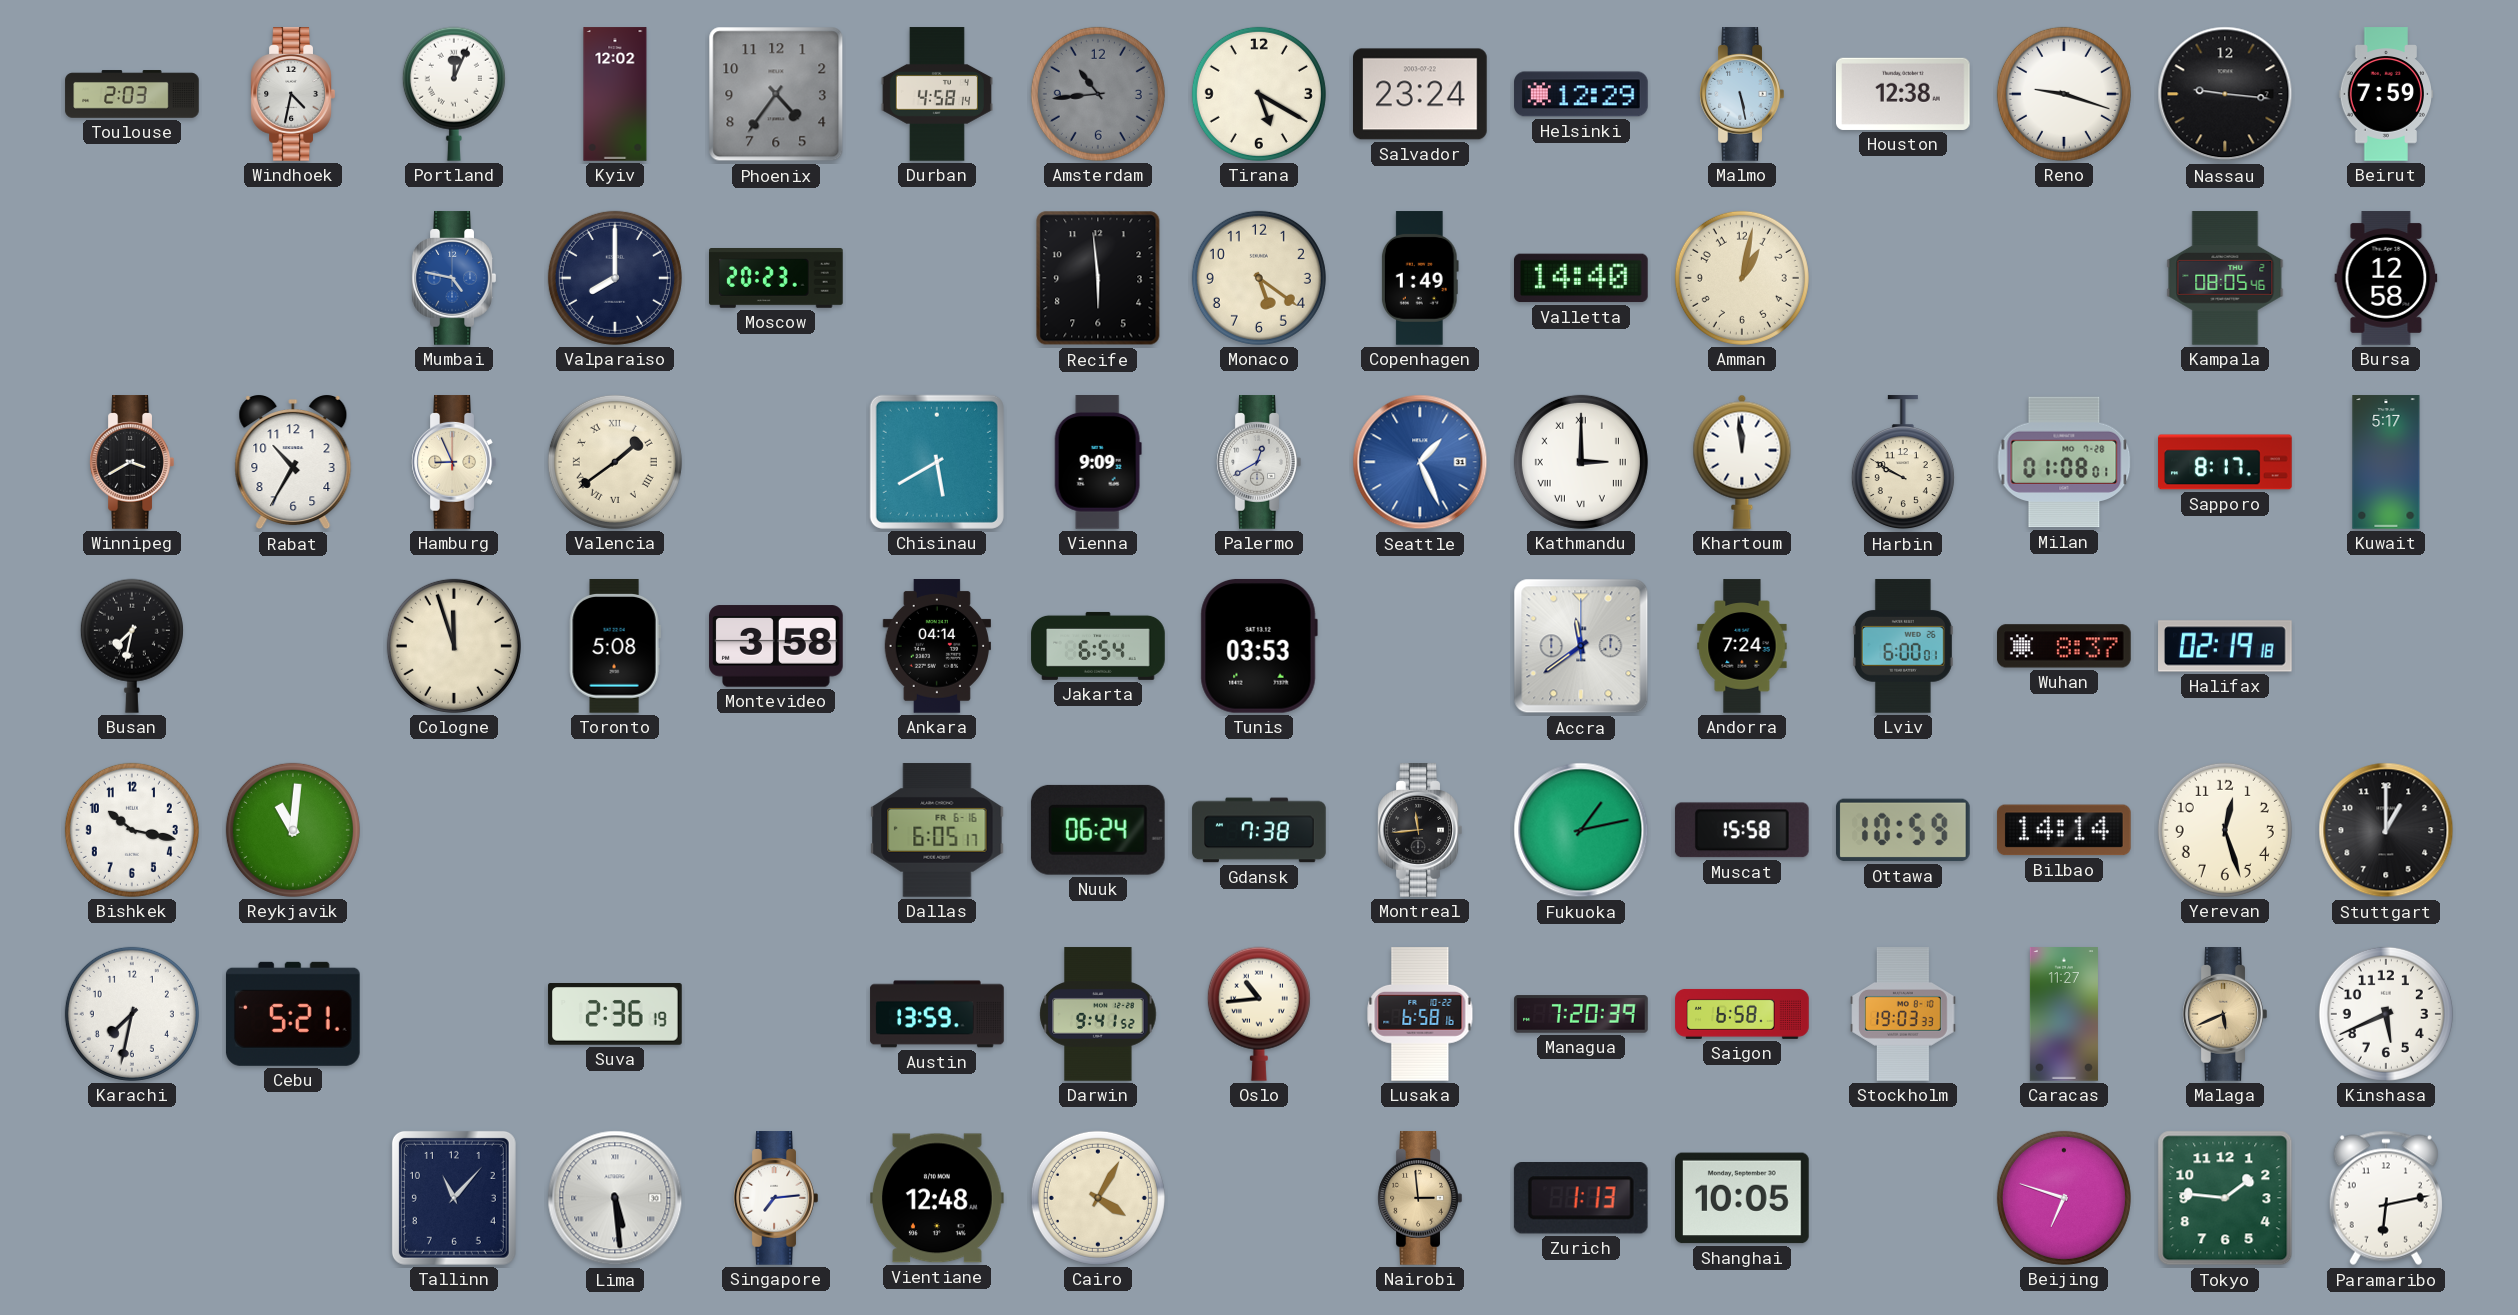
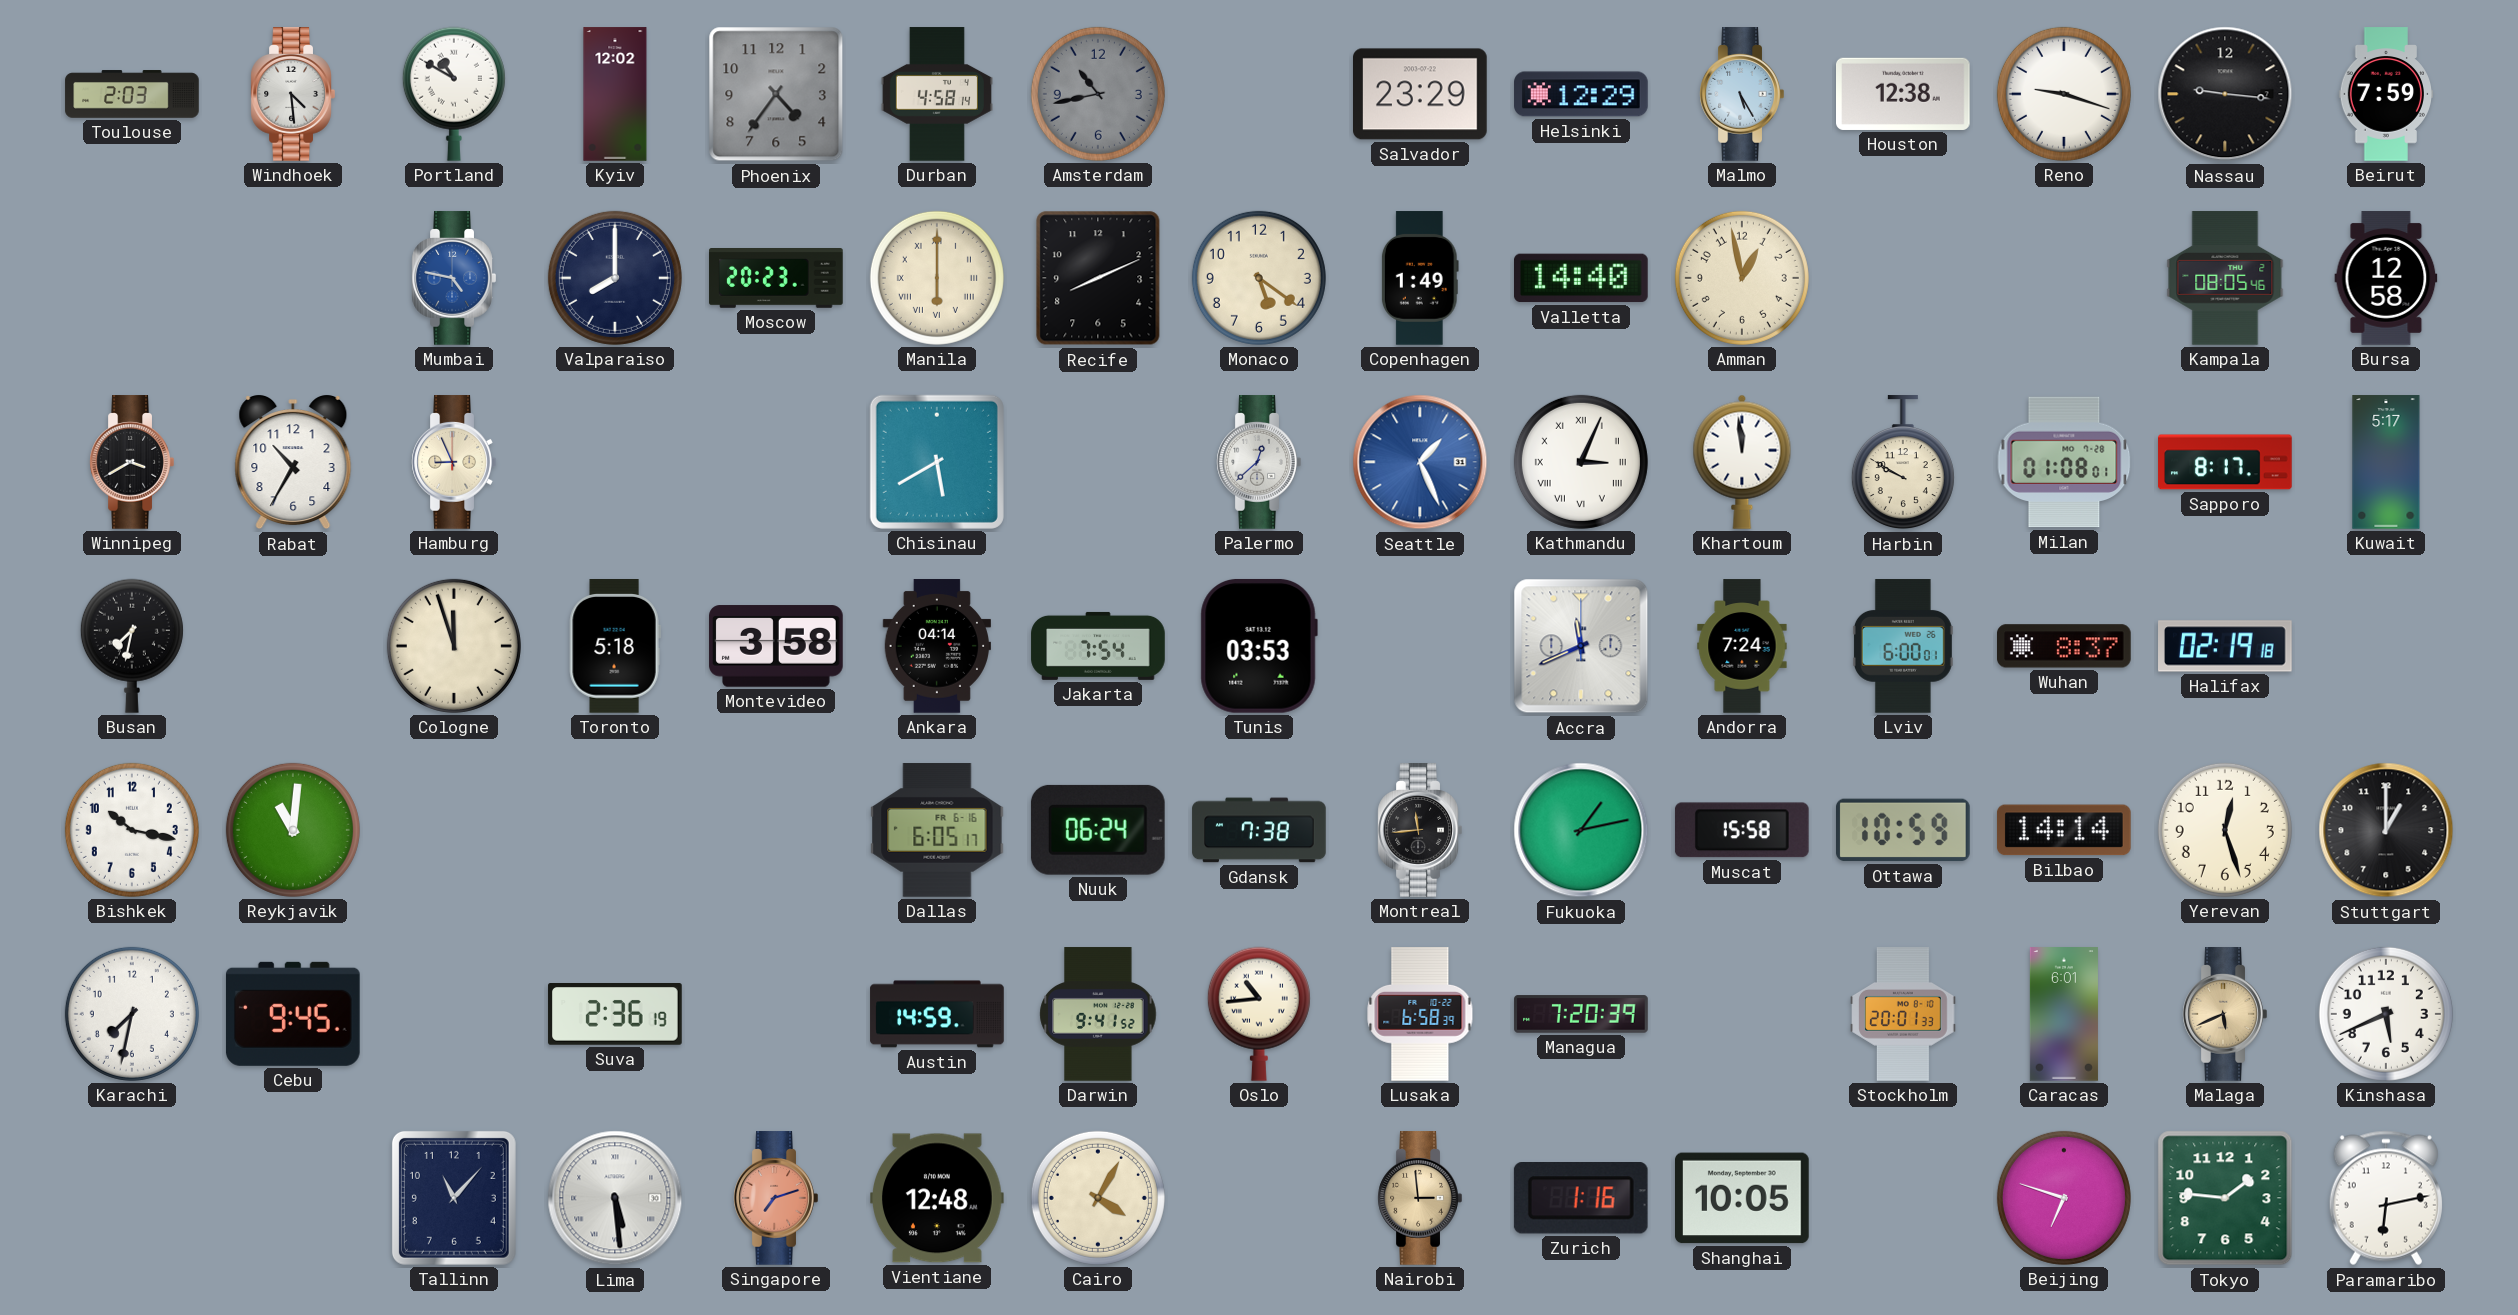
Windhoek: 4:32 -> 4:29 (293, 94)
Portland: 12:04 -> 10:50 (454, 94)
Amsterdam: 10:44 -> 10:43 (1098, 94)
Tirana: 5:20 -> none (1259, 94)
Salvador: 23:24 -> 23:29 (1421, 94)
Malmo: 5:28 -> 5:25 (1742, 94)
Manila: none -> 6:00 (937, 278)
Recife: 5:59 -> 8:11 (1098, 278)
Amman: 1:02 -> 12:58 (1742, 278)
Valencia: 1:39 -> none (615, 462)
Vienna: 9:09 -> none (1098, 463)
Palermo: 12:40 -> 12:38 (1259, 462)
Kathmandu: 3:00 -> 3:04 (1581, 462)
Toronto: 5:08 -> 5:18 (615, 647)
Jakarta: 6:54 -> 7:54 (1098, 646)
Accra: 11:39 -> 11:41 (1581, 646)
Cebu: 5:21 -> 9:45 (293, 1014)
Austin: 13:59 -> 14:59 (937, 1014)
Lusaka: 6:58:16 -> 6:58:39 (1420, 1014)
Saigon: 6:58 -> none (1742, 1014)
Stockholm: 19:03 -> 20:01 (1903, 1014)
Caracas: 11:27 -> 6:01 (2064, 1014)
Singapore: 7:14 -> 7:12 (776, 1198)
Singapore dial: white -> salmon (776, 1198)
Zurich: 1:13 -> 1:16 (1581, 1199)
